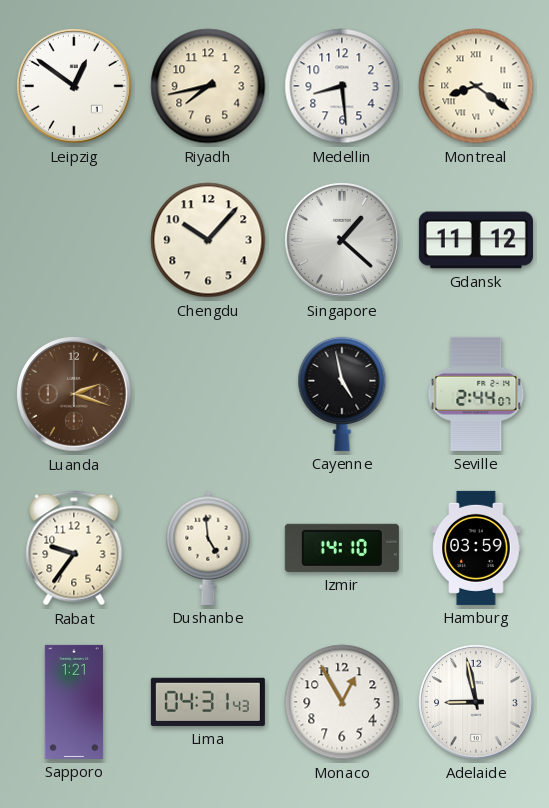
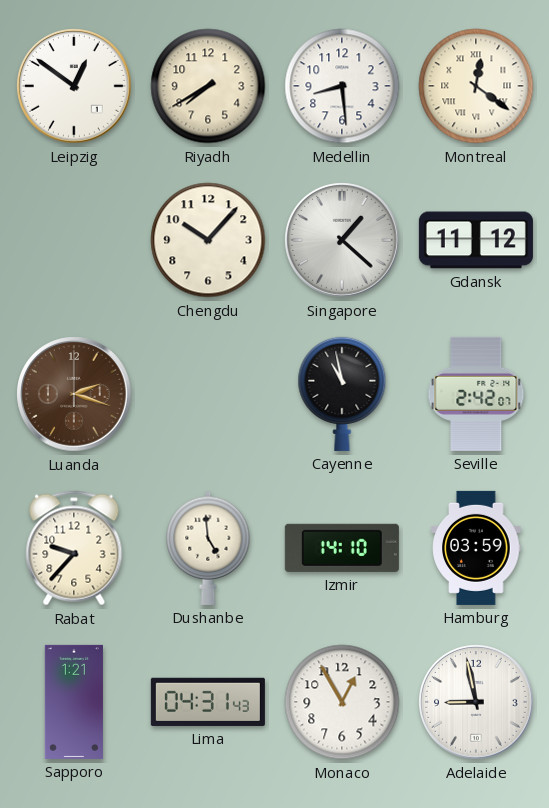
Riyadh: 7:43 -> 7:40 (208, 86)
Montreal: 8:21 -> 12:21 (476, 86)
Cayenne: 4:58 -> 10:58 (342, 394)
Seville: 2:44 -> 2:42 (476, 394)
Rabat: 9:36 -> 9:37 (74, 548)
